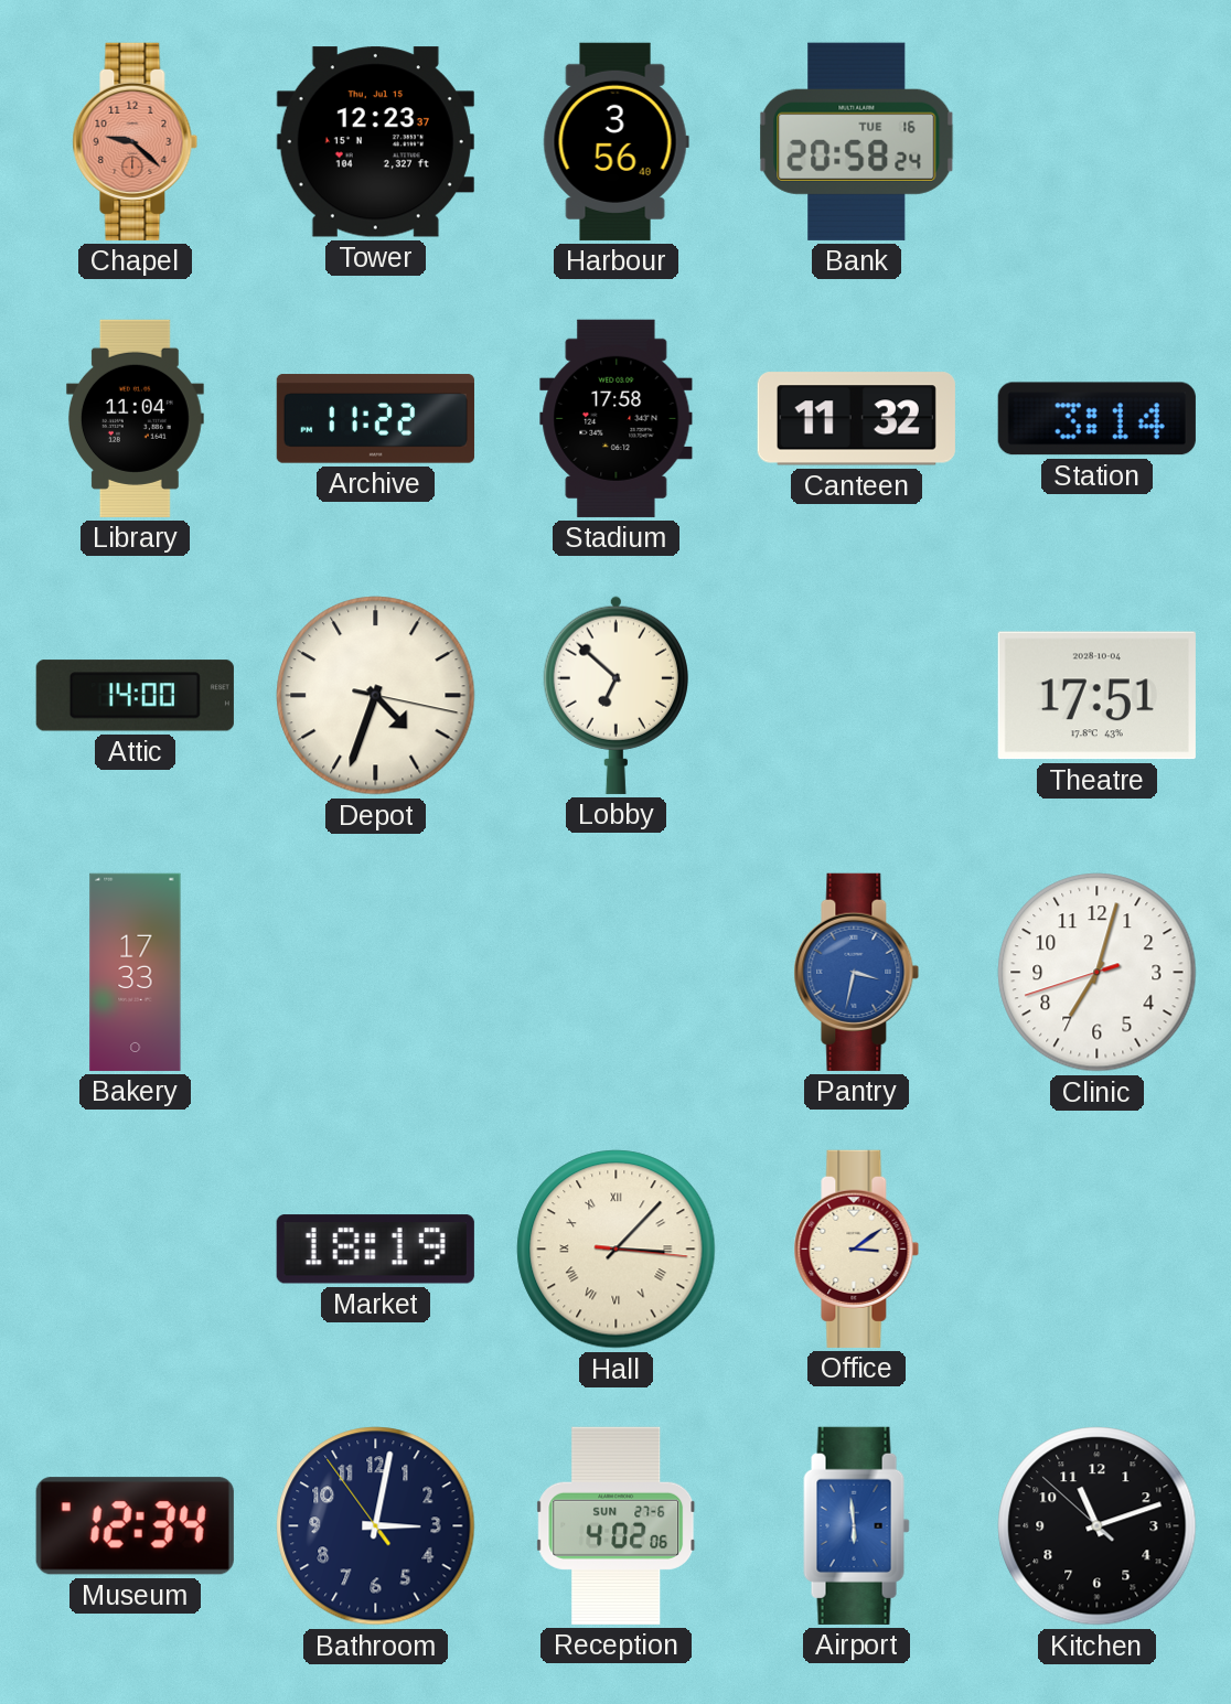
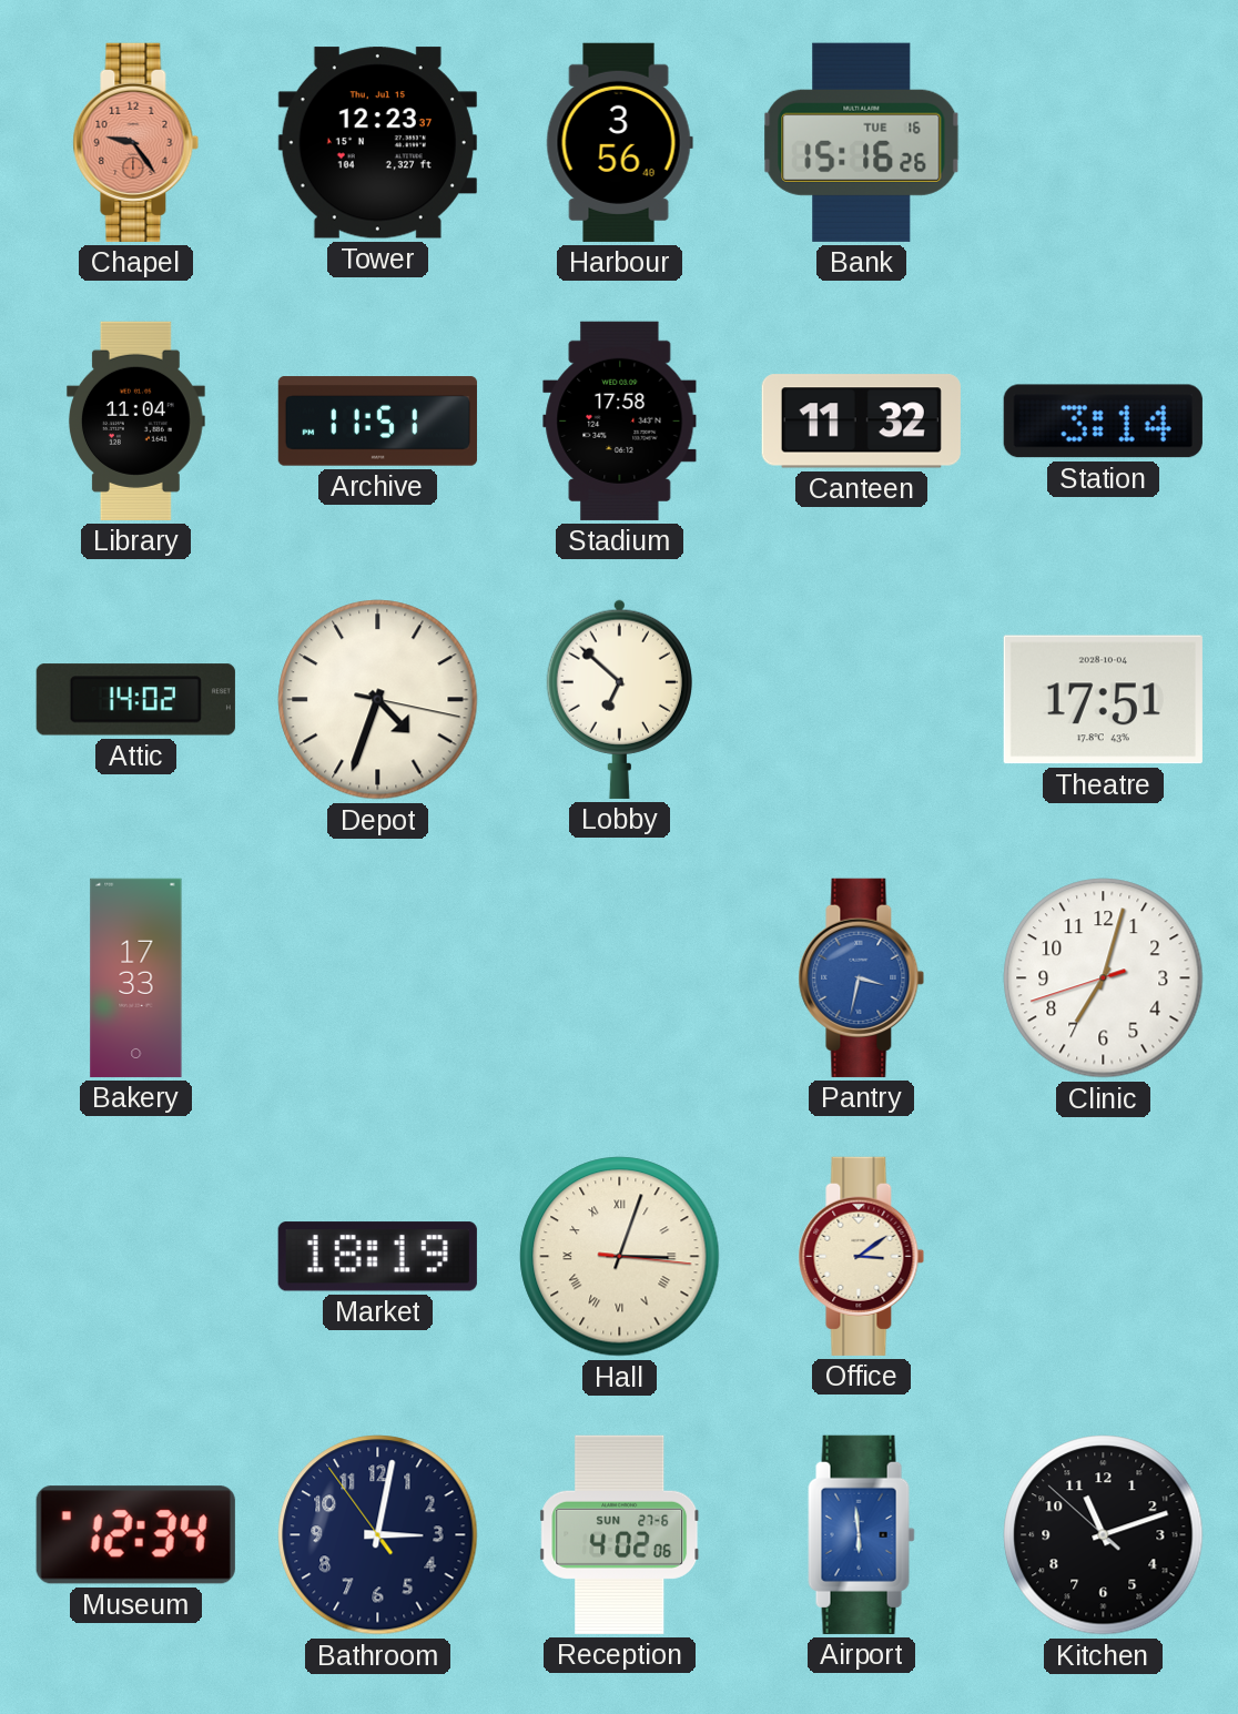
Chapel: 9:22 -> 9:24 (136, 142)
Bank: 20:58 -> 15:16 (862, 142)
Archive: 11:22 -> 11:51 (377, 422)
Attic: 14:00 -> 14:02 (135, 700)
Hall: 3:07 -> 3:03 (620, 1257)
